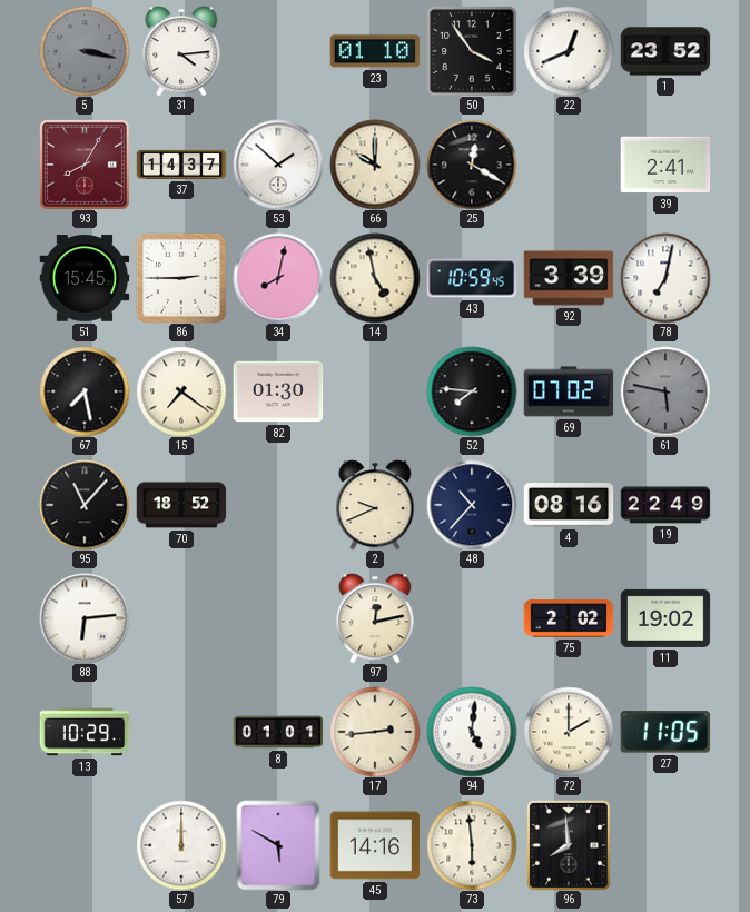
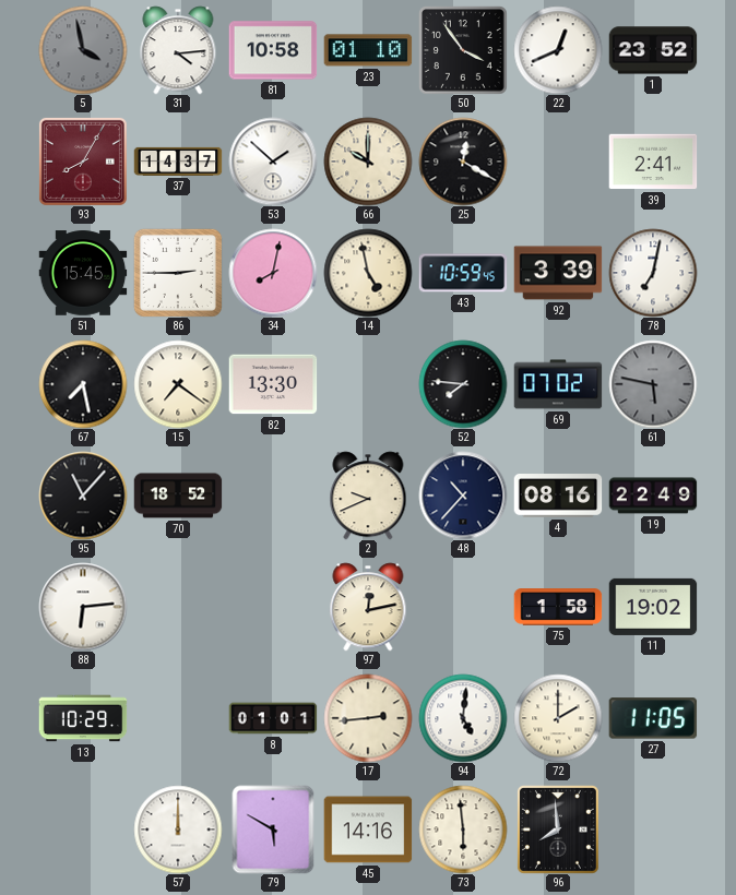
5: 3:17 -> 3:58 (83, 50)
81: none -> 10:58 (273, 50)
82: 01:30 -> 13:30 (273, 384)
75: 2:02 -> 1:58 (558, 607)
